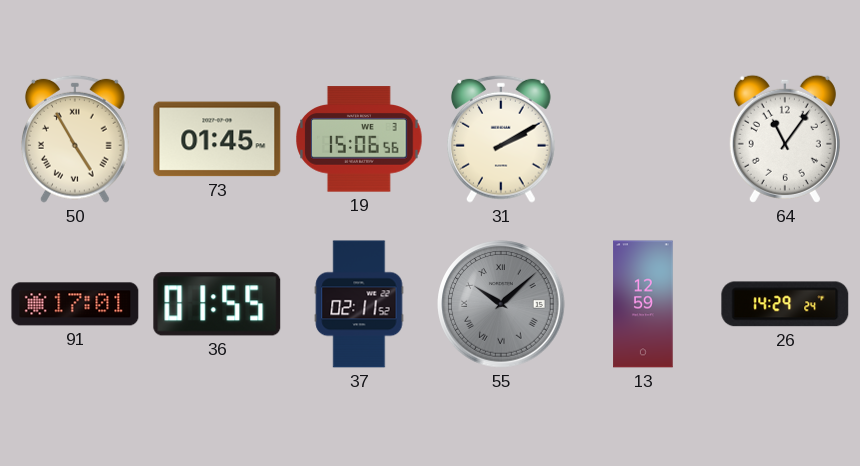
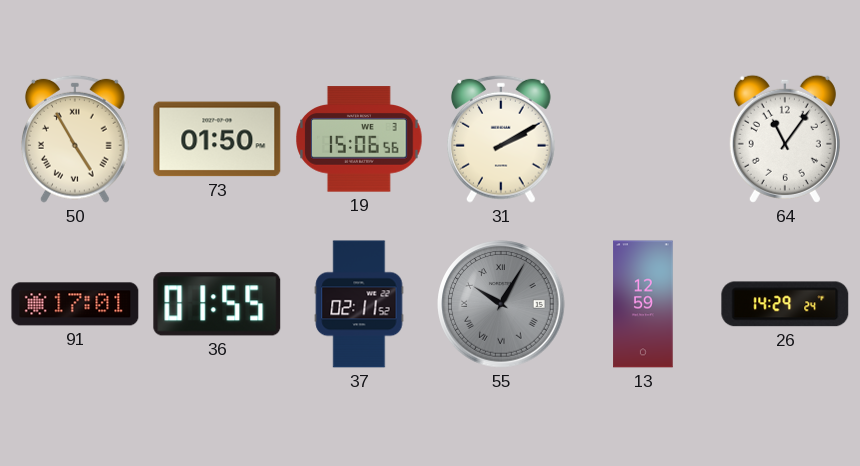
73: 01:45 -> 01:50 (217, 139)
55: 10:08 -> 10:05 (501, 304)
